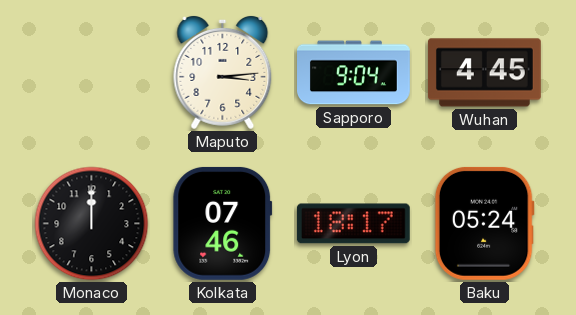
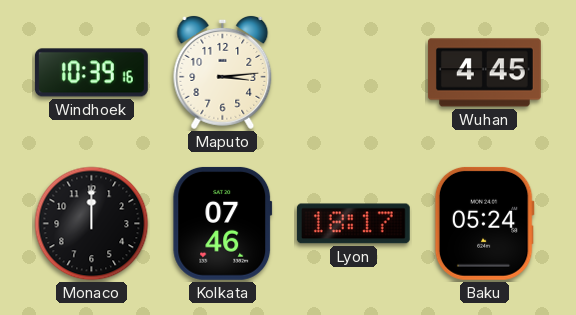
Windhoek: none -> 10:39 (91, 73)
Sapporo: 9:04 -> none (354, 73)
